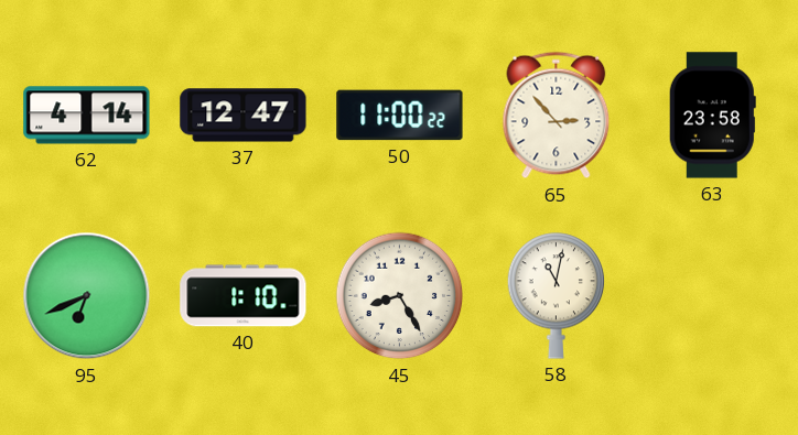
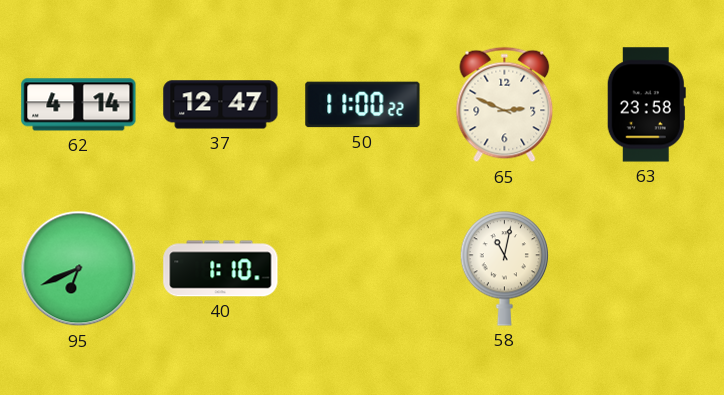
65: 2:53 -> 2:49 (505, 105)
45: 8:25 -> none (400, 296)
